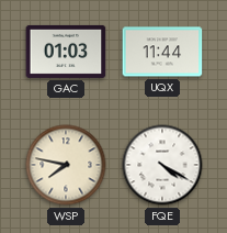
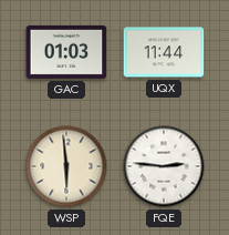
WSP: 7:47 -> 5:59 (66, 166)
FQE: 4:20 -> 2:46 (164, 166)
